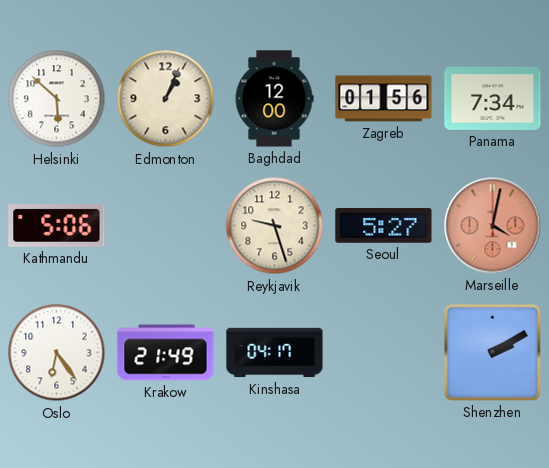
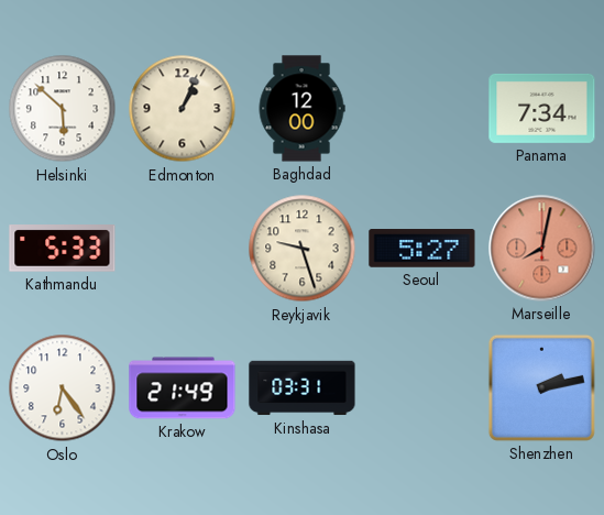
Zagreb: 01:56 -> none (384, 99)
Kathmandu: 5:06 -> 5:33 (63, 249)
Marseille: 4:02 -> 8:02 (542, 249)
Kinshasa: 04:17 -> 03:31 (303, 388)
Shenzhen: 2:10 -> 2:13 (541, 387)
